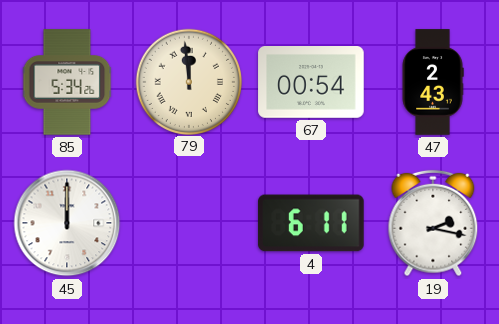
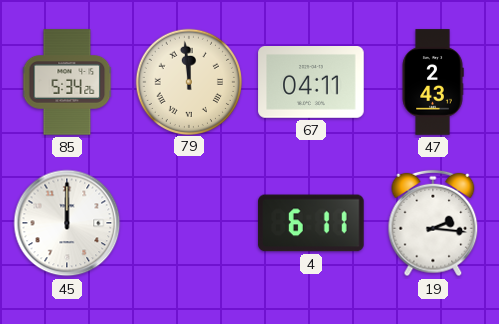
67: 00:54 -> 04:11 (311, 83)
19: 2:17 -> 2:16 (433, 223)
